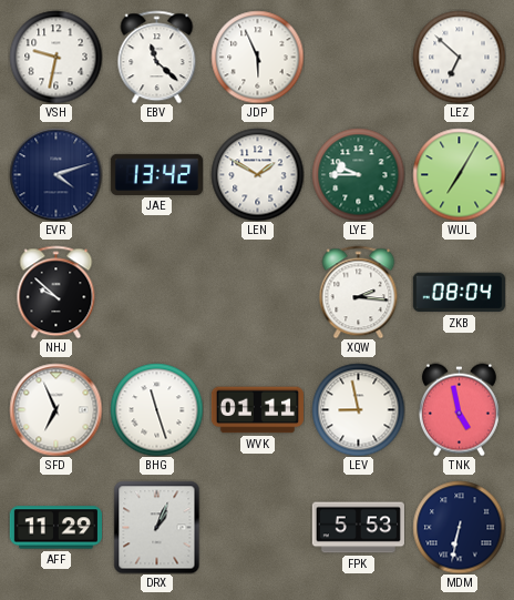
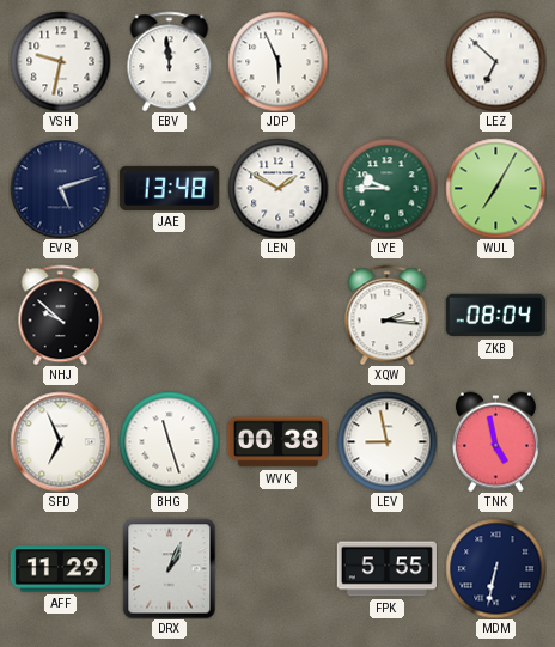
EBV: 11:22 -> 11:59 (170, 61)
EVR: 4:12 -> 5:12 (60, 188)
JAE: 13:42 -> 13:48 (169, 188)
WVK: 01:11 -> 00:38 (277, 442)
FPK: 5:53 -> 5:55 (386, 569)
